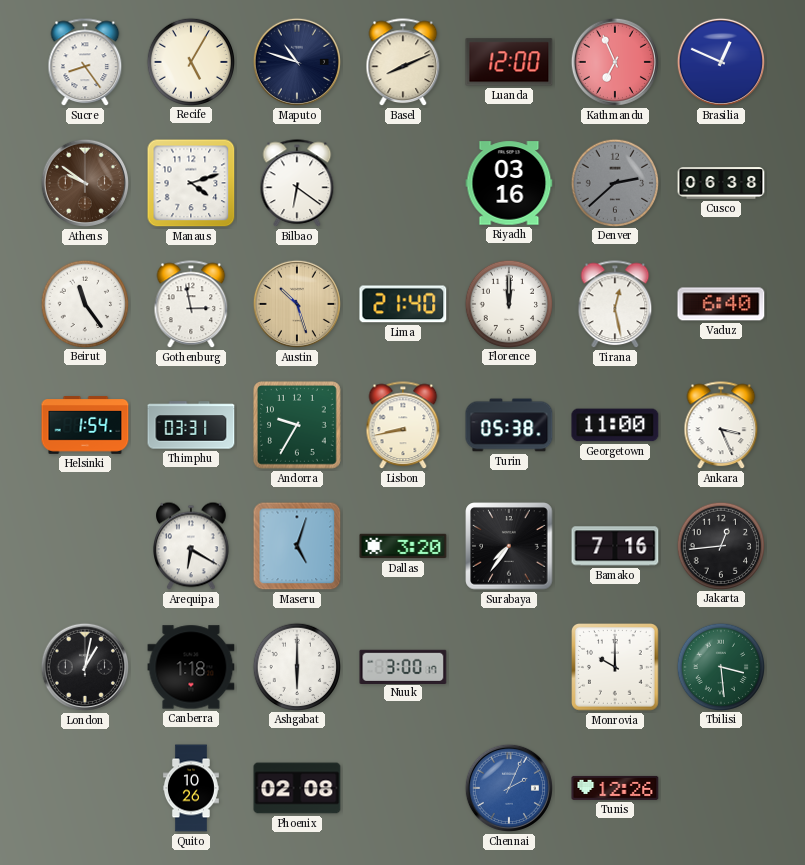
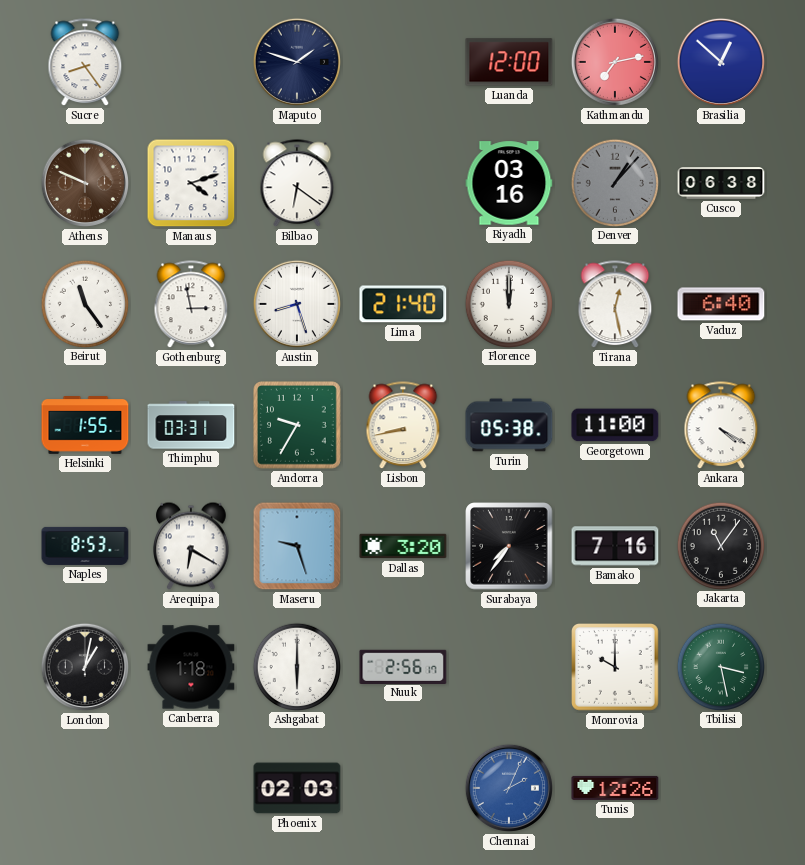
Recife: 5:05 -> none (190, 61)
Maputo: 10:48 -> 1:48 (297, 62)
Basel: 8:11 -> none (403, 63)
Kathmandu: 6:56 -> 7:13 (615, 62)
Brasilia: 12:49 -> 12:52 (721, 62)
Athens: 9:51 -> 9:49 (85, 183)
Denver: 2:38 -> 1:07 (614, 182)
Austin: 10:27 -> 8:27 (297, 304)
Austin dial: champagne -> white (297, 304)
Helsinki: 1:54 -> 1:55 (85, 425)
Ankara: 3:26 -> 4:20 (721, 426)
Naples: none -> 8:53 (85, 546)
Maseru: 5:03 -> 9:27 (297, 546)
Jakarta: 12:44 -> 11:06 (720, 545)
Nuuk: 3:00 -> 2:56 (403, 666)
Tbilisi: 3:29 -> 3:28 (720, 666)
Quito: 10:26 -> none (191, 788)
Phoenix: 02:08 -> 02:03 (297, 788)
